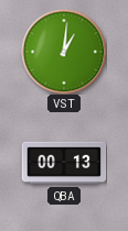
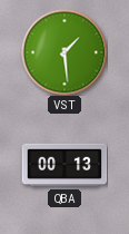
VST: 1:01 -> 1:29 (64, 52)
